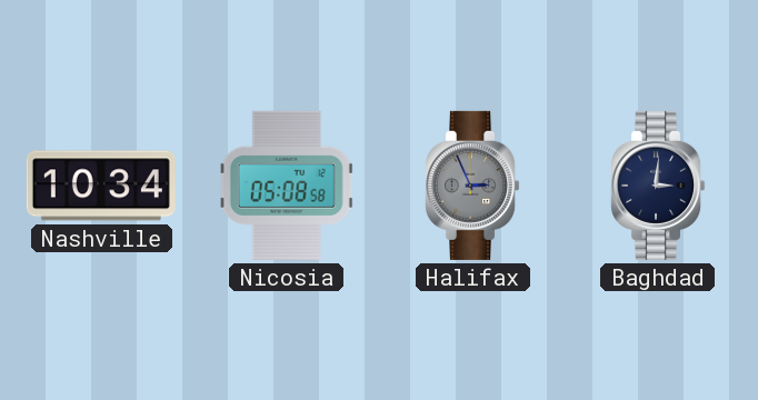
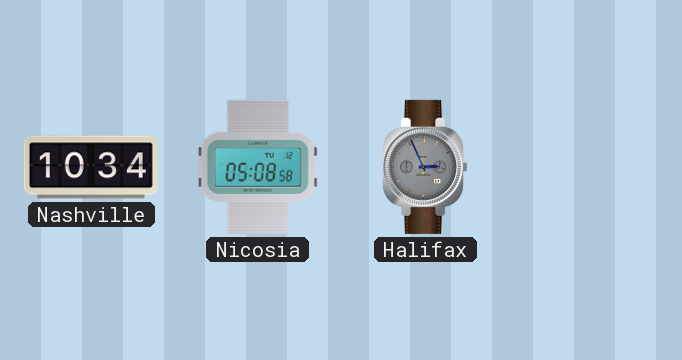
Baghdad: 3:01 -> none (658, 186)
